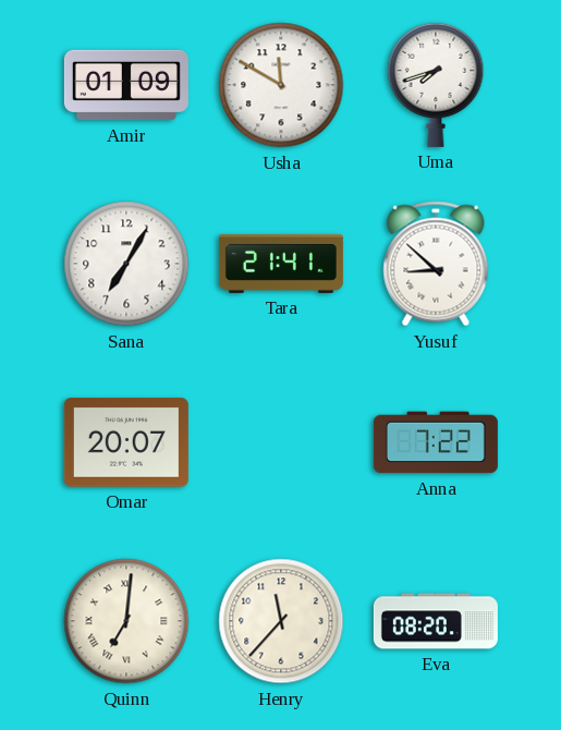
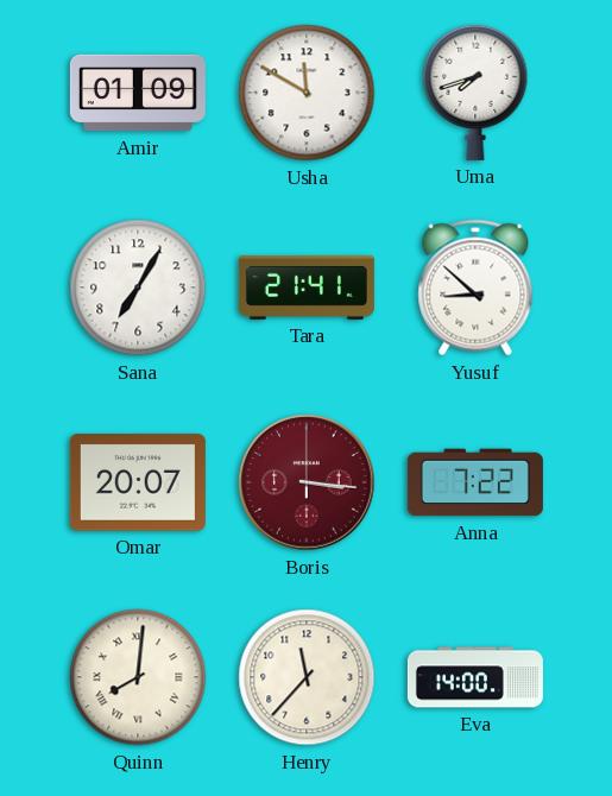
Boris: none -> 3:16 (307, 482)
Quinn: 7:01 -> 8:01 (138, 677)
Eva: 08:20 -> 14:00 (475, 677)
